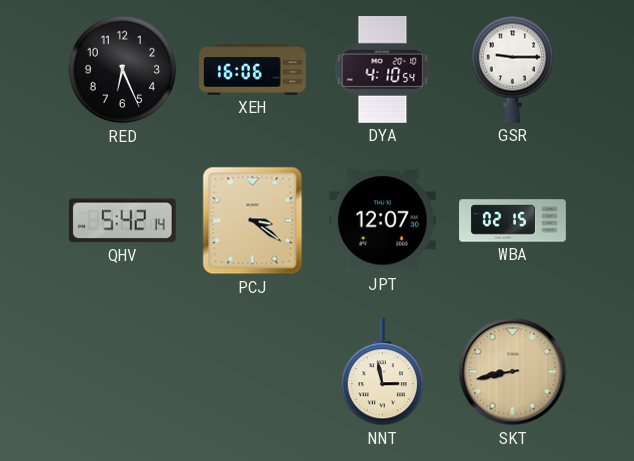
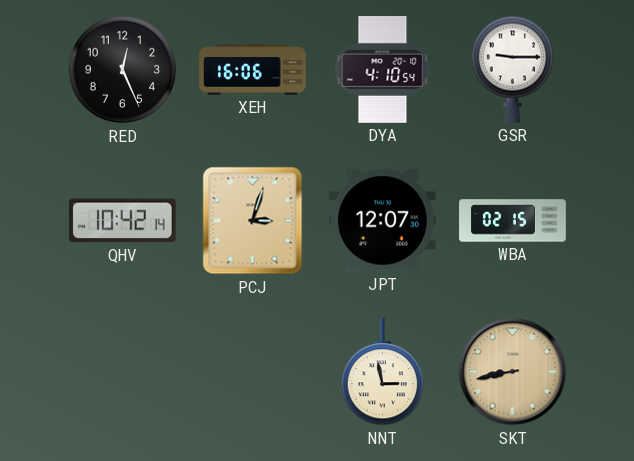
RED: 6:26 -> 12:26 (123, 70)
QHV: 5:42 -> 10:42 (122, 221)
PCJ: 3:21 -> 3:03 (253, 221)
